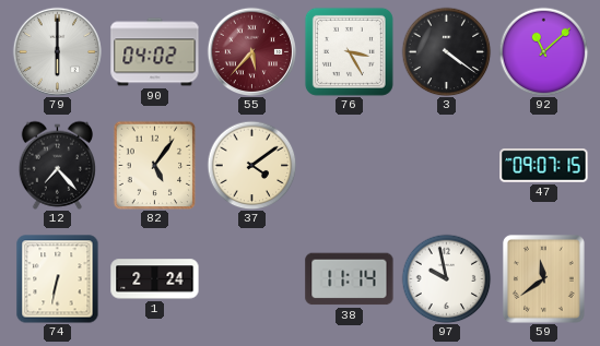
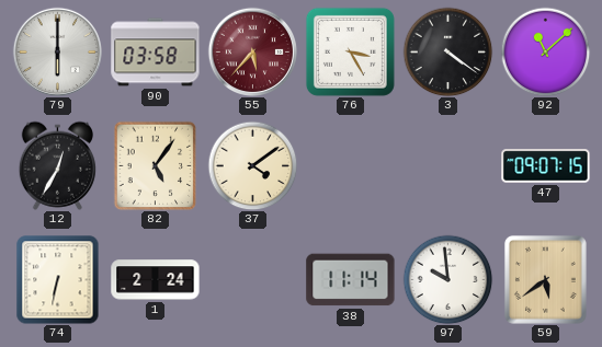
90: 04:02 -> 03:58 (156, 53)
12: 7:23 -> 12:35 (57, 165)
97: 9:58 -> 9:59 (447, 279)
59: 11:39 -> 5:39 (545, 279)
